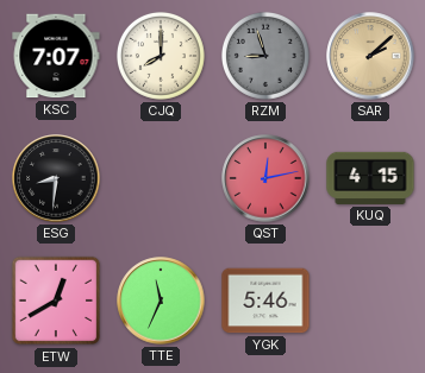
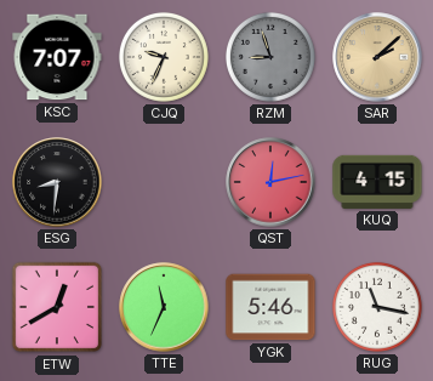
CJQ: 8:00 -> 9:34 (164, 57)
RUG: none -> 11:17 (377, 307)
